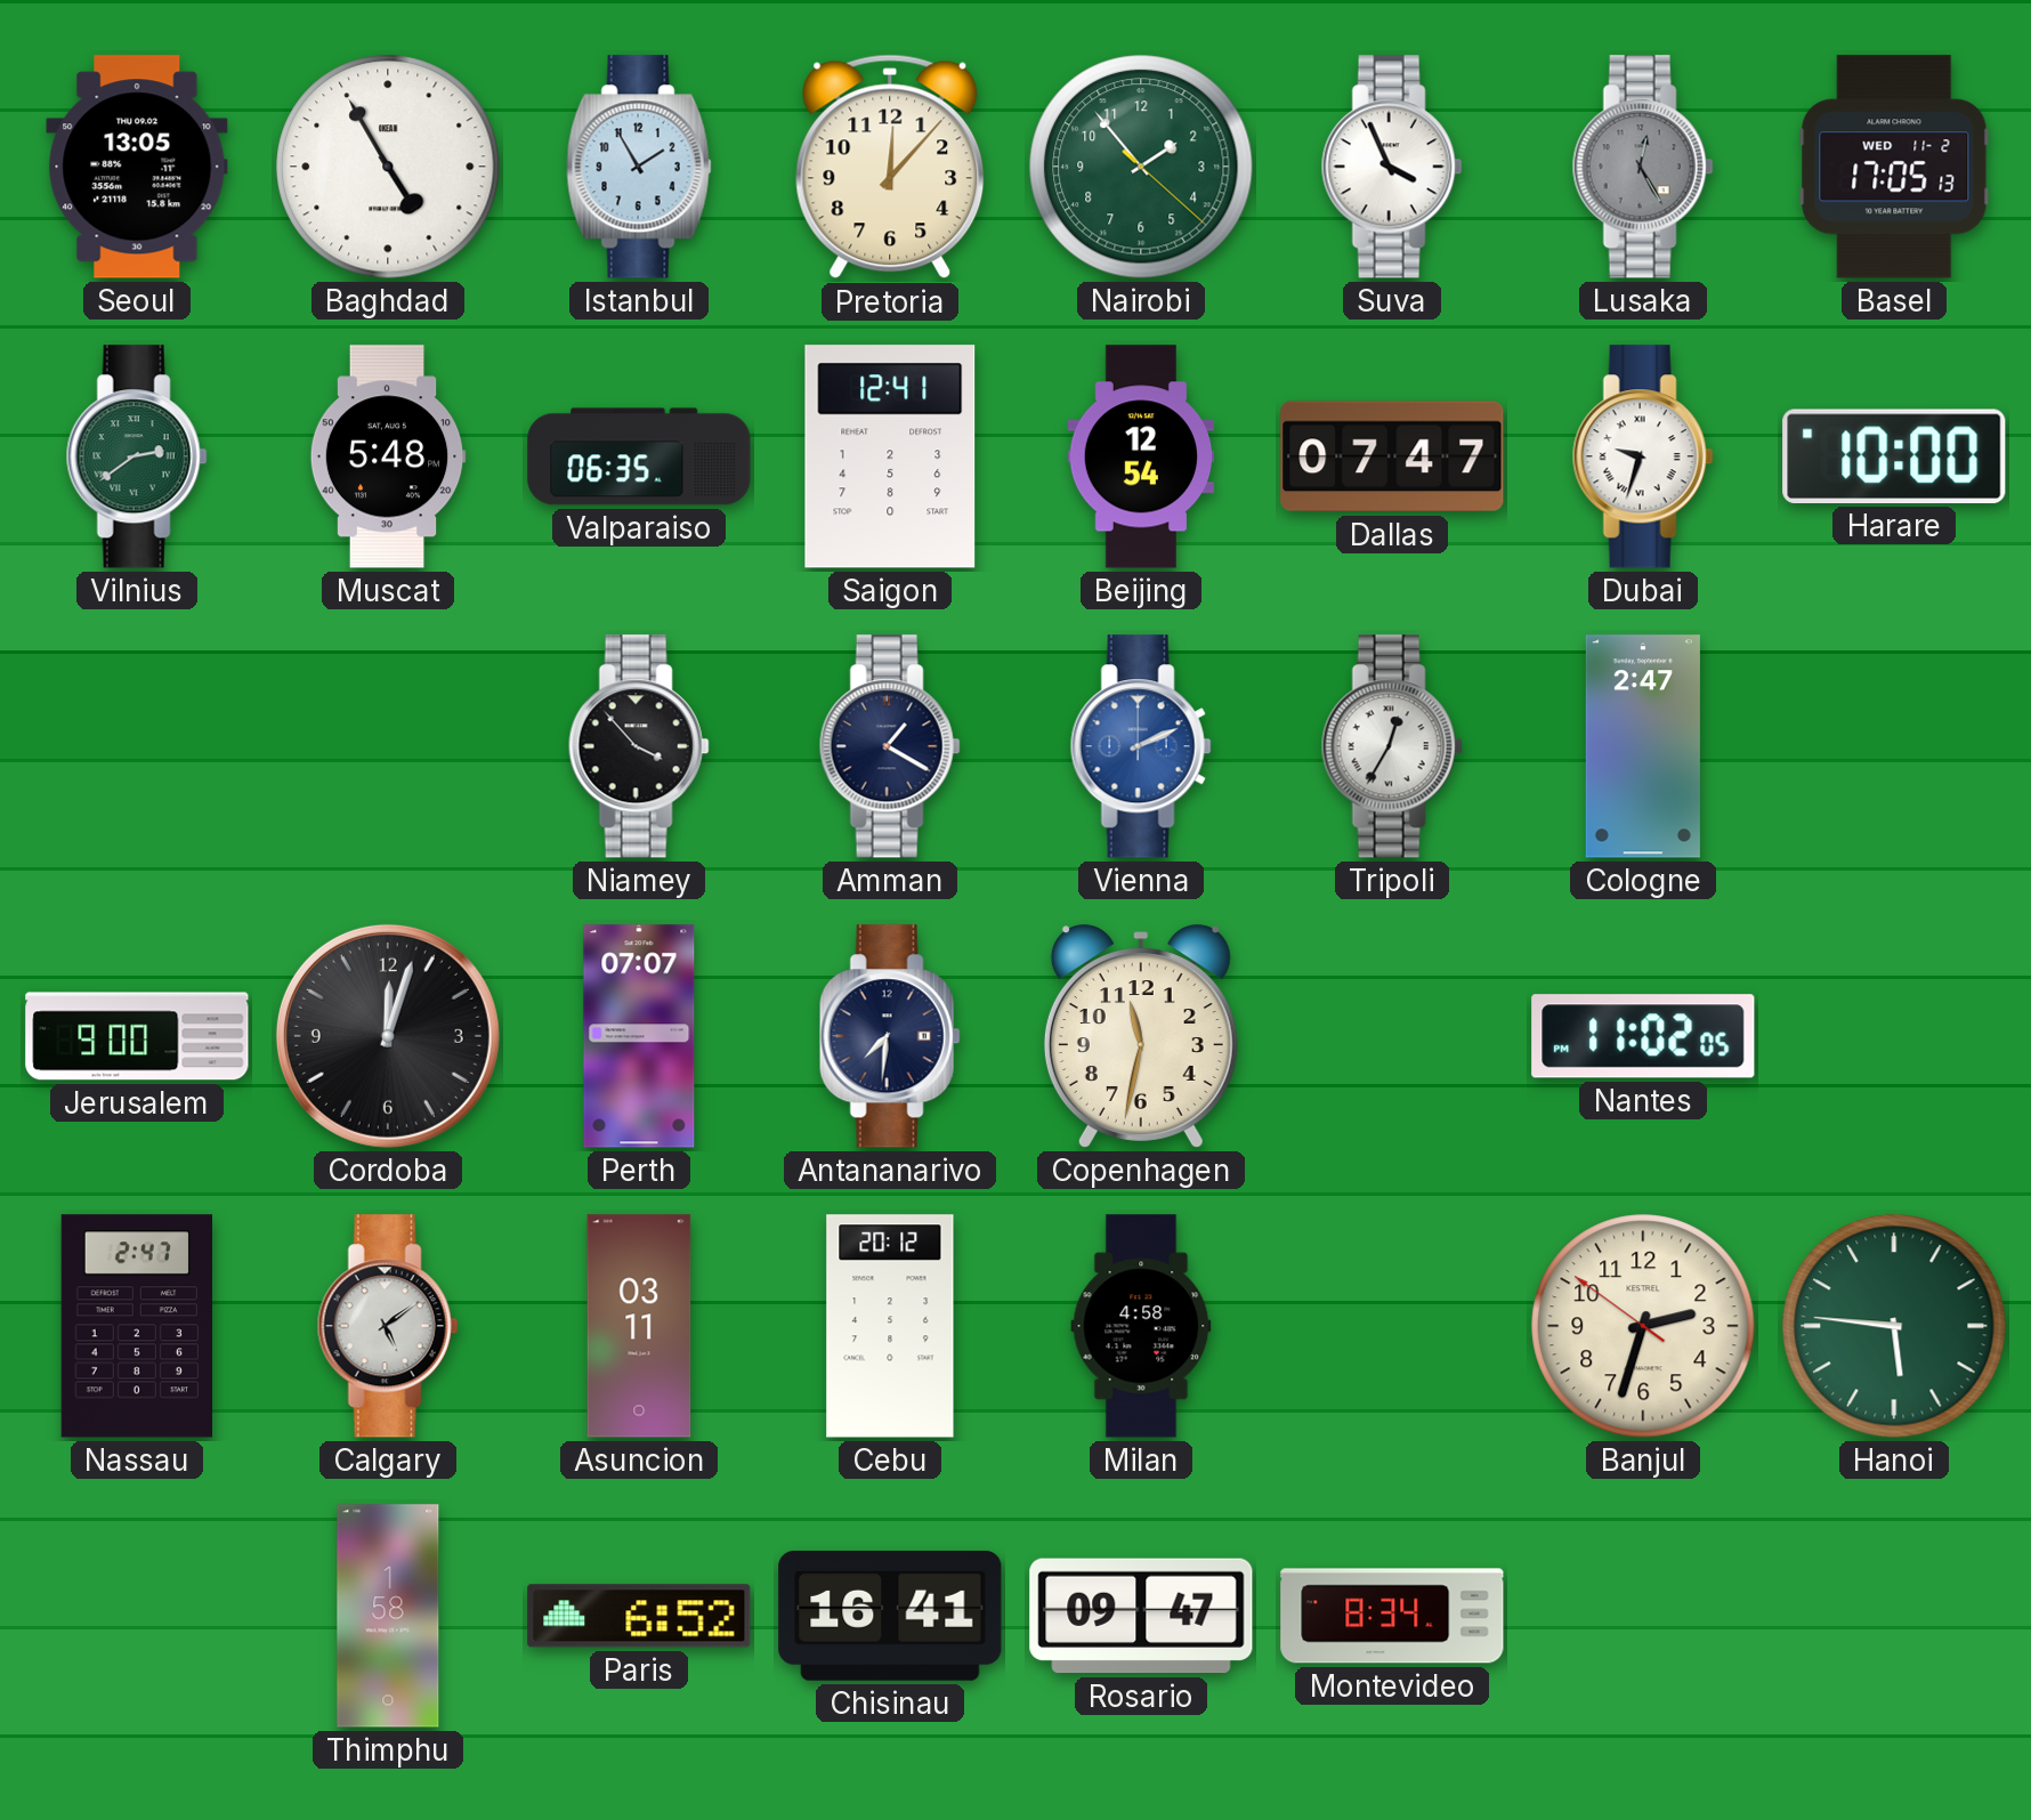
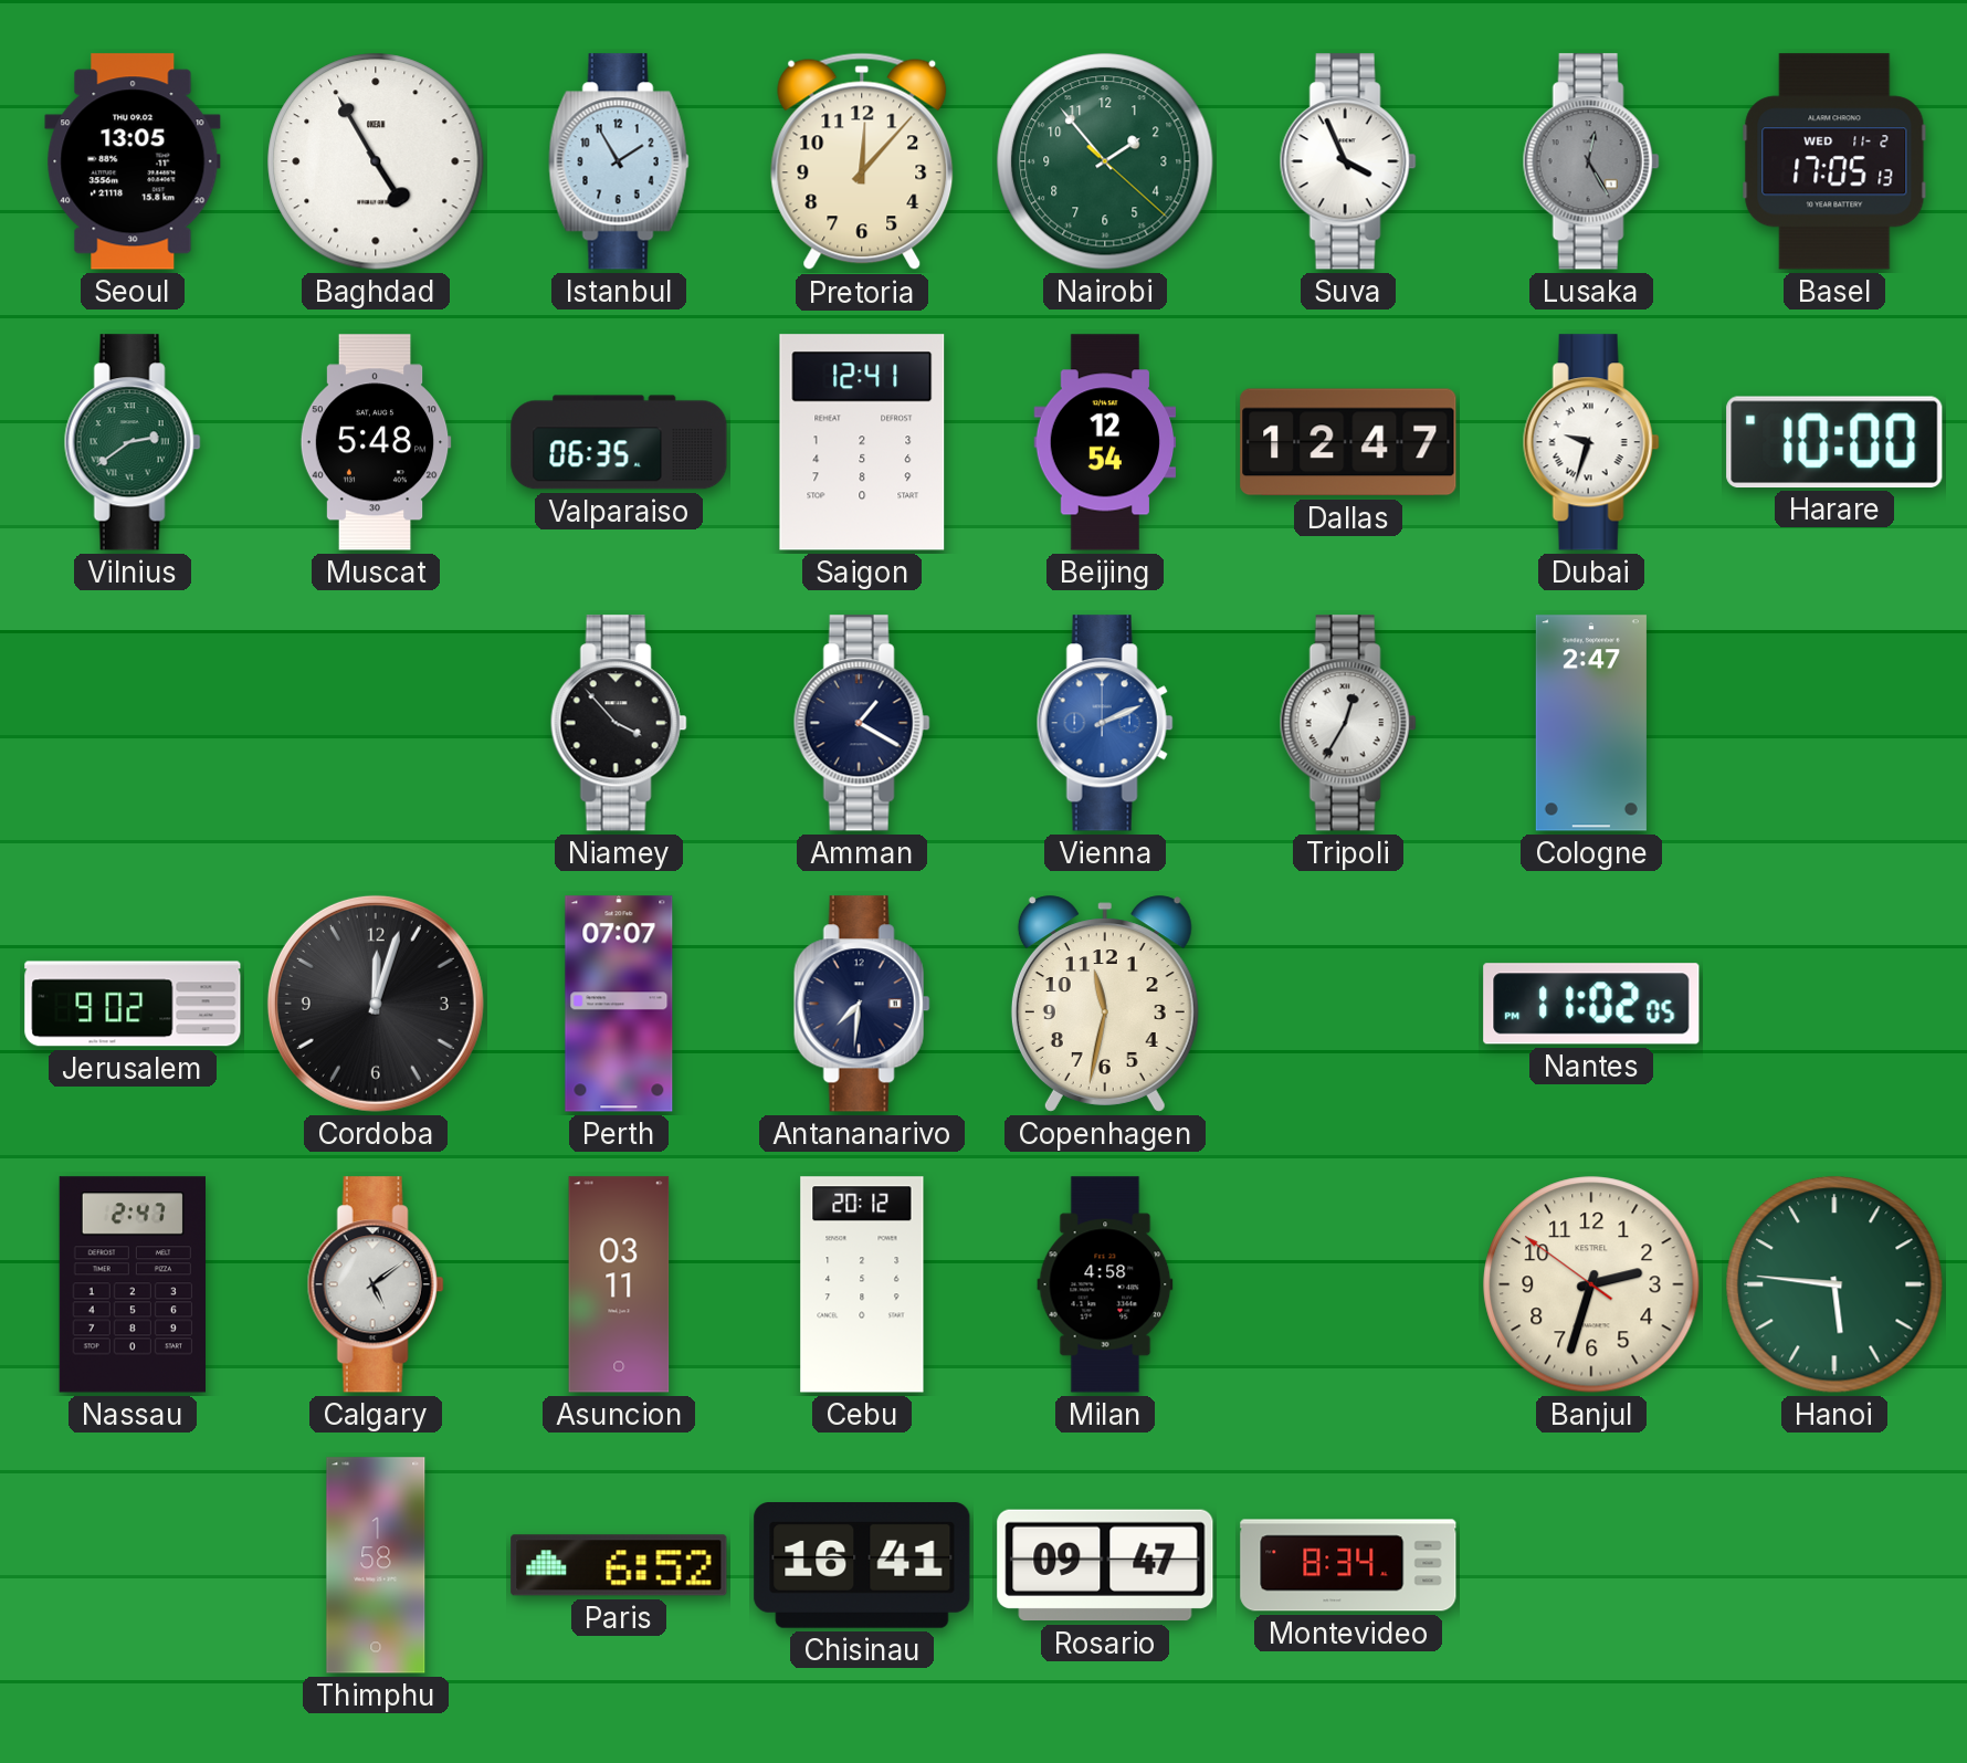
Dallas: 07:47 -> 12:47 (1348, 442)
Jerusalem: 9:00 -> 9:02 (133, 1004)
